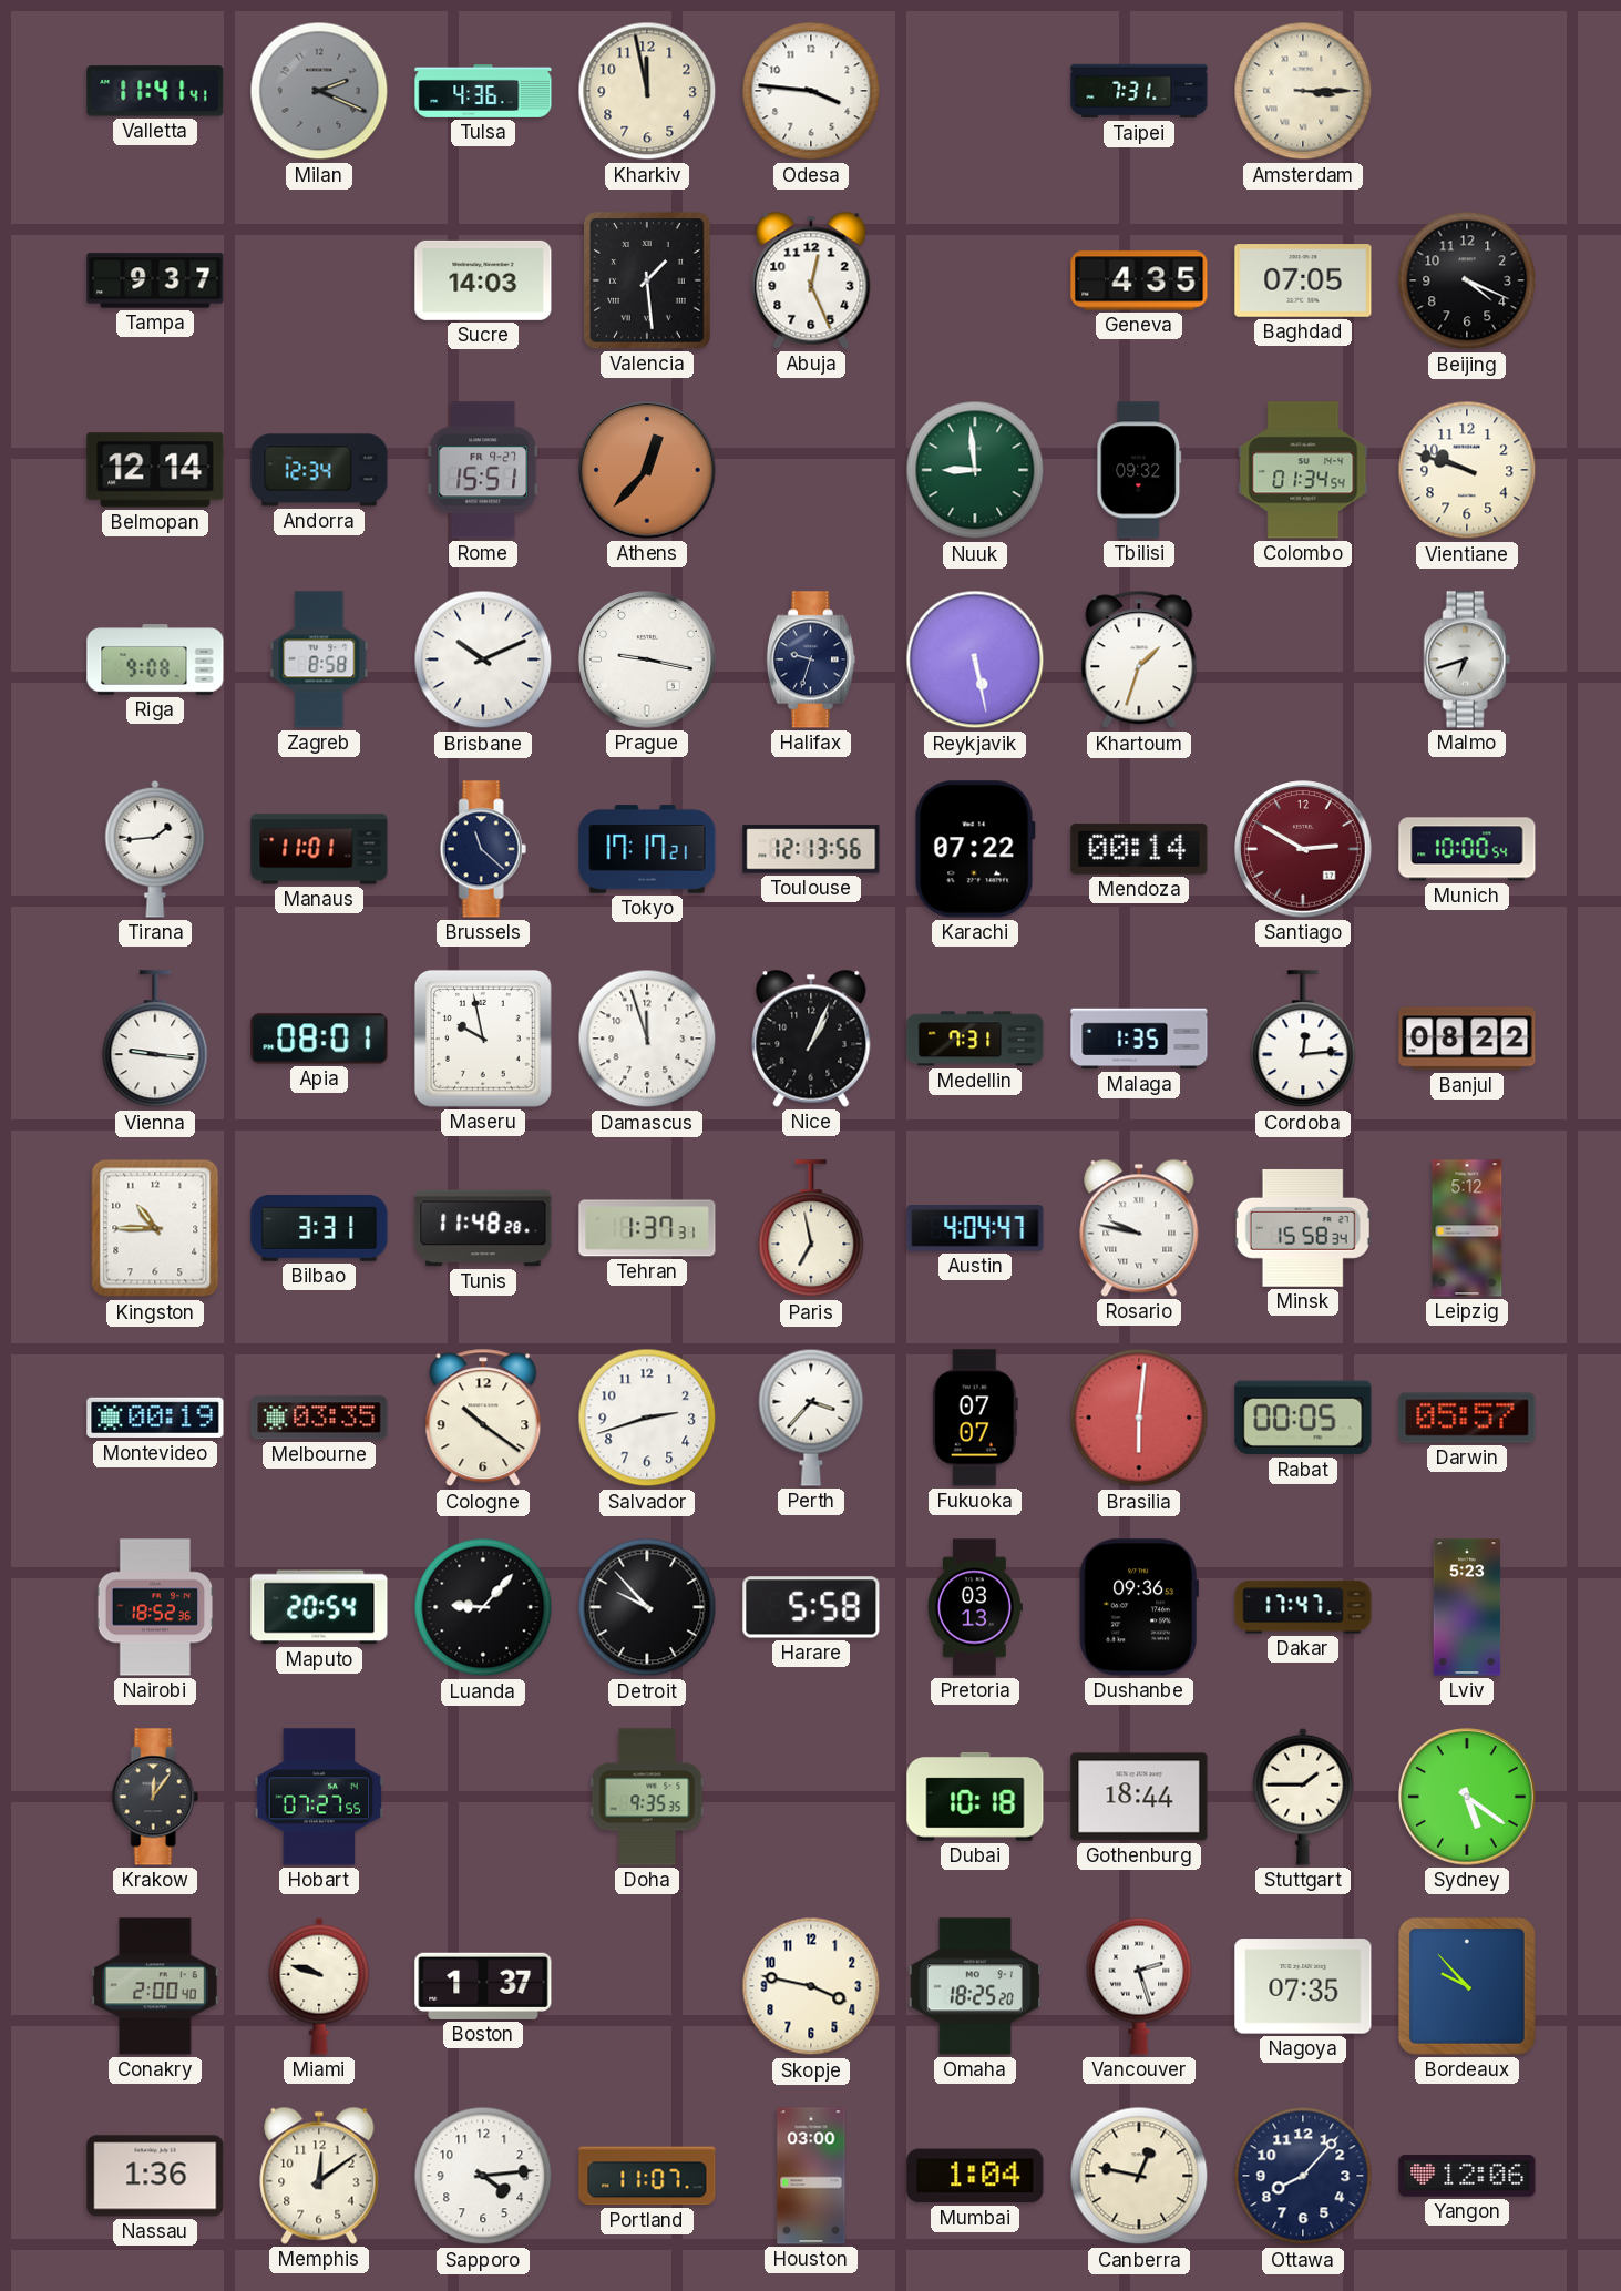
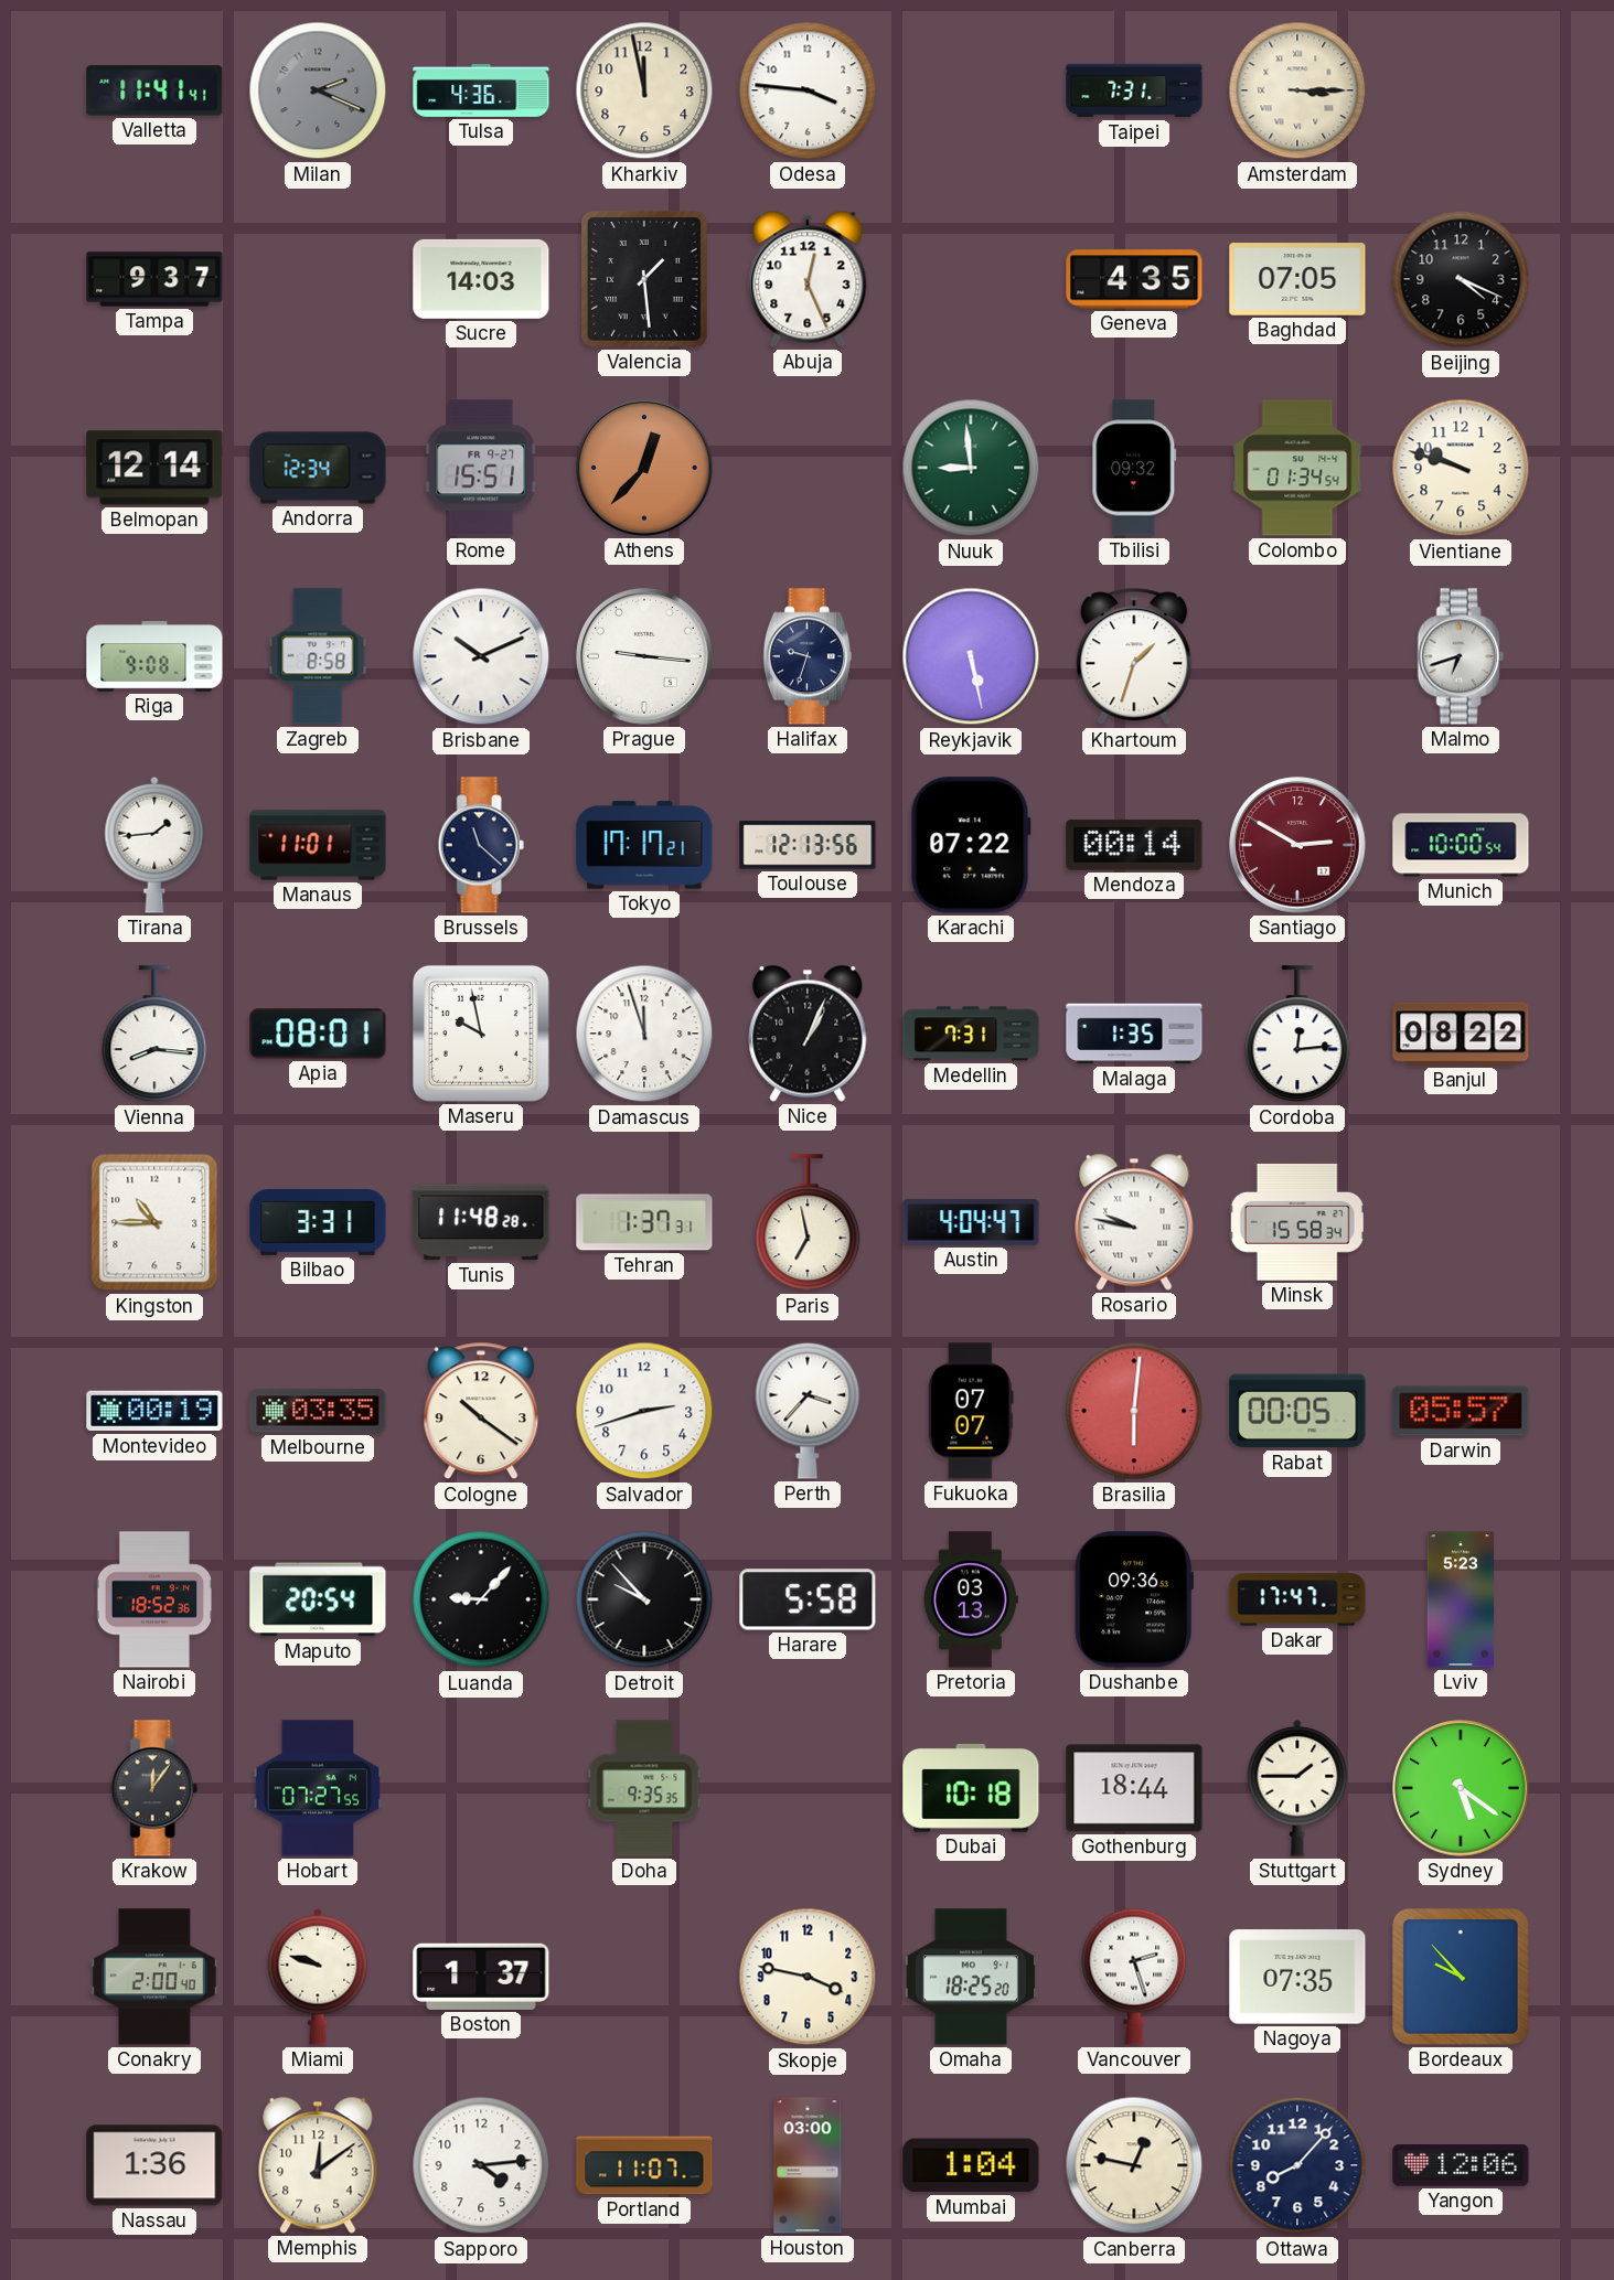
Prague: 9:17 -> 9:16 (644, 656)
Vienna: 9:16 -> 8:16 (154, 1035)
Leipzig: 5:12 -> none (1467, 1228)
